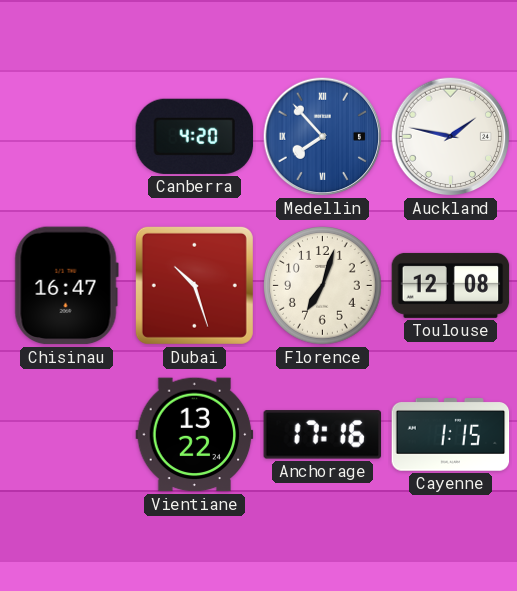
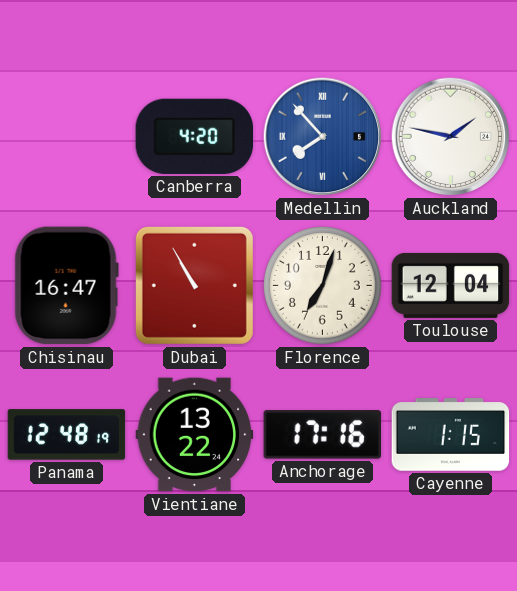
Dubai: 10:27 -> 10:55 (194, 285)
Toulouse: 12:08 -> 12:04 (451, 285)
Panama: none -> 12:48 (67, 435)
